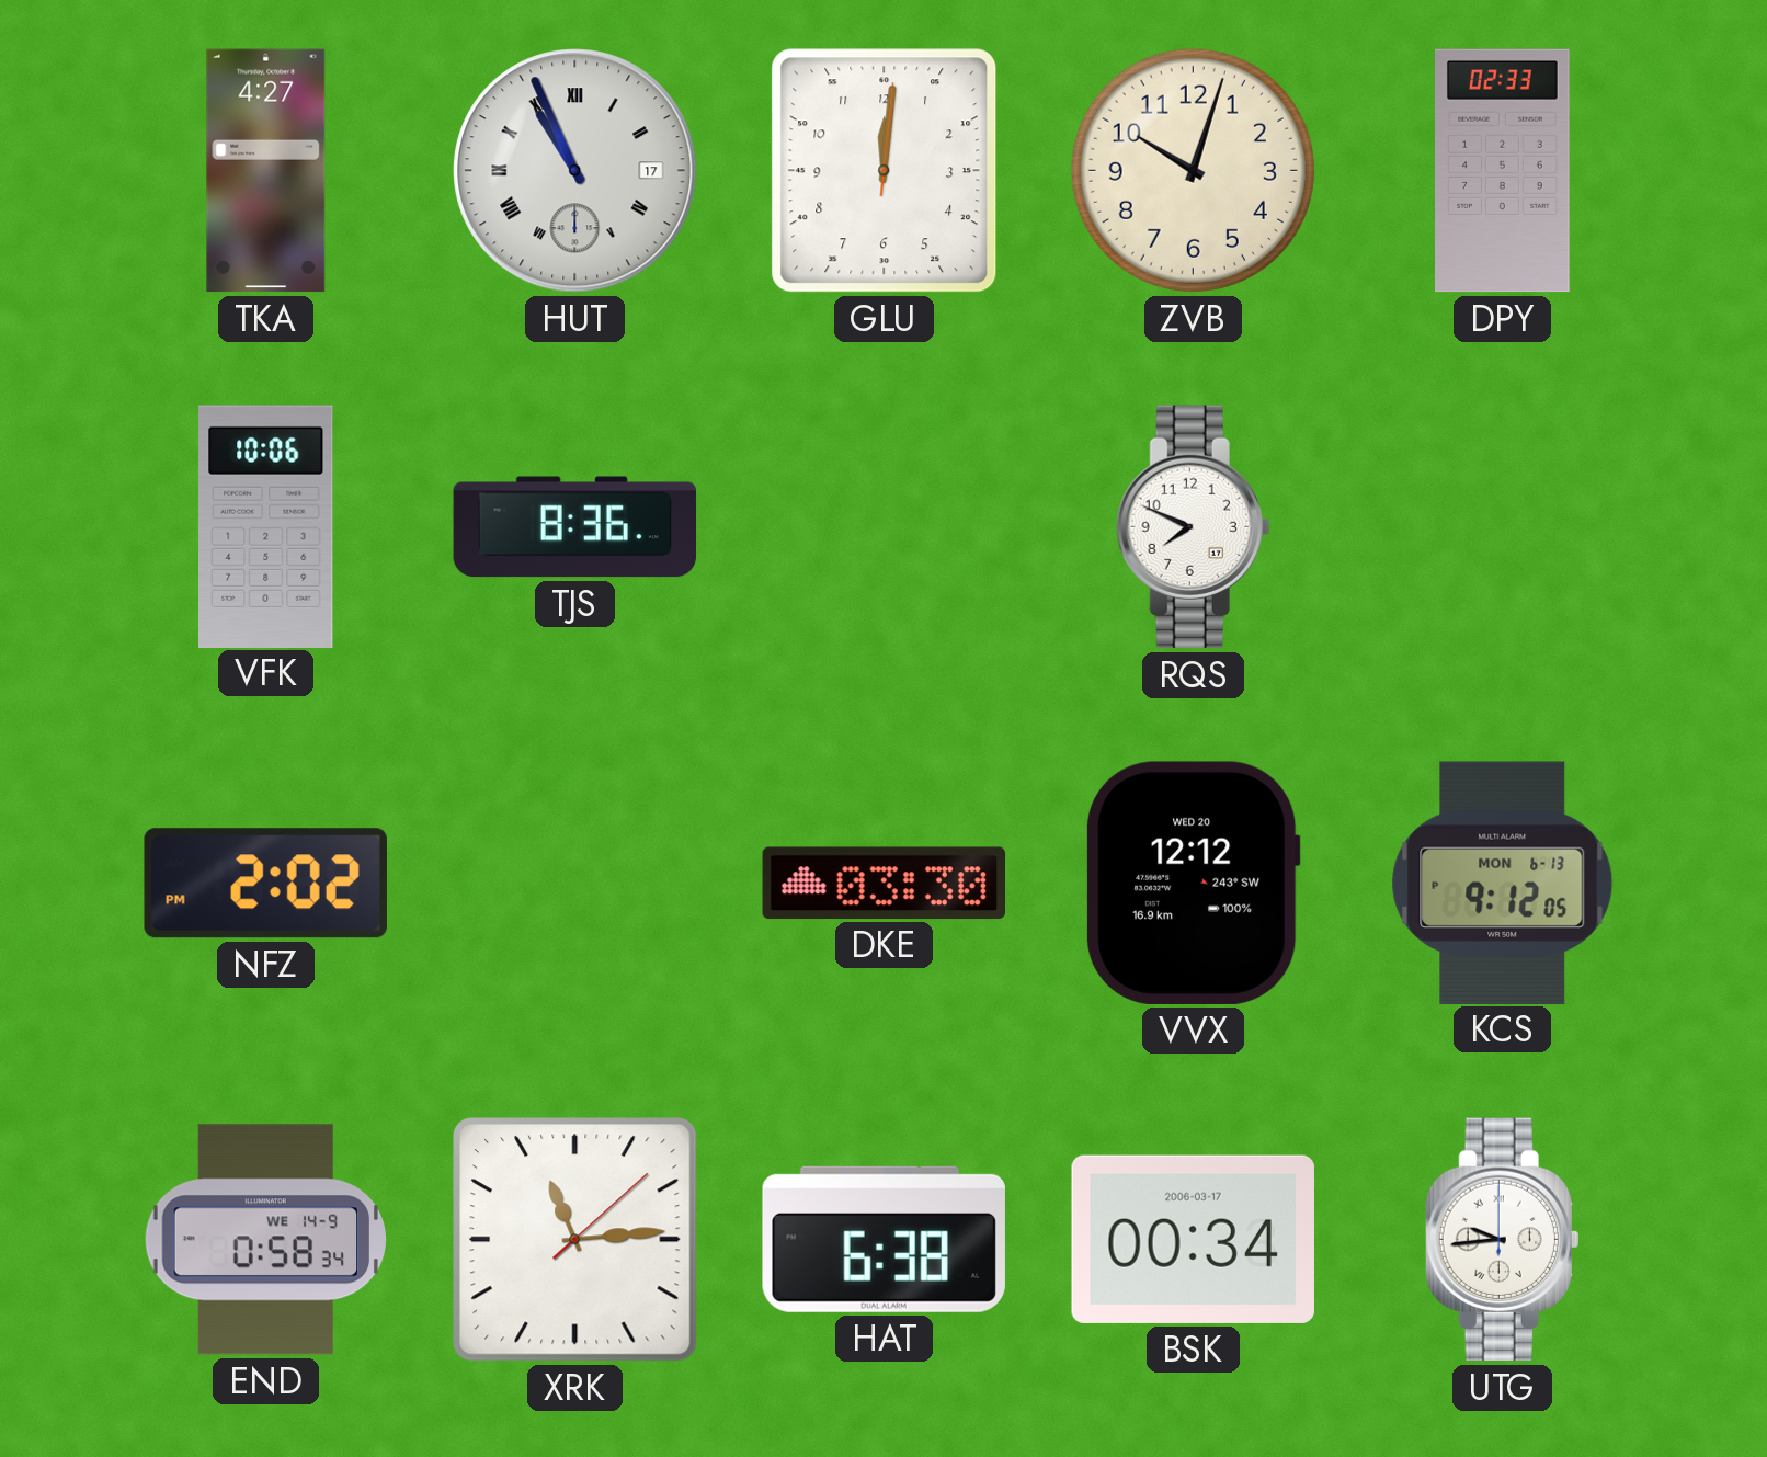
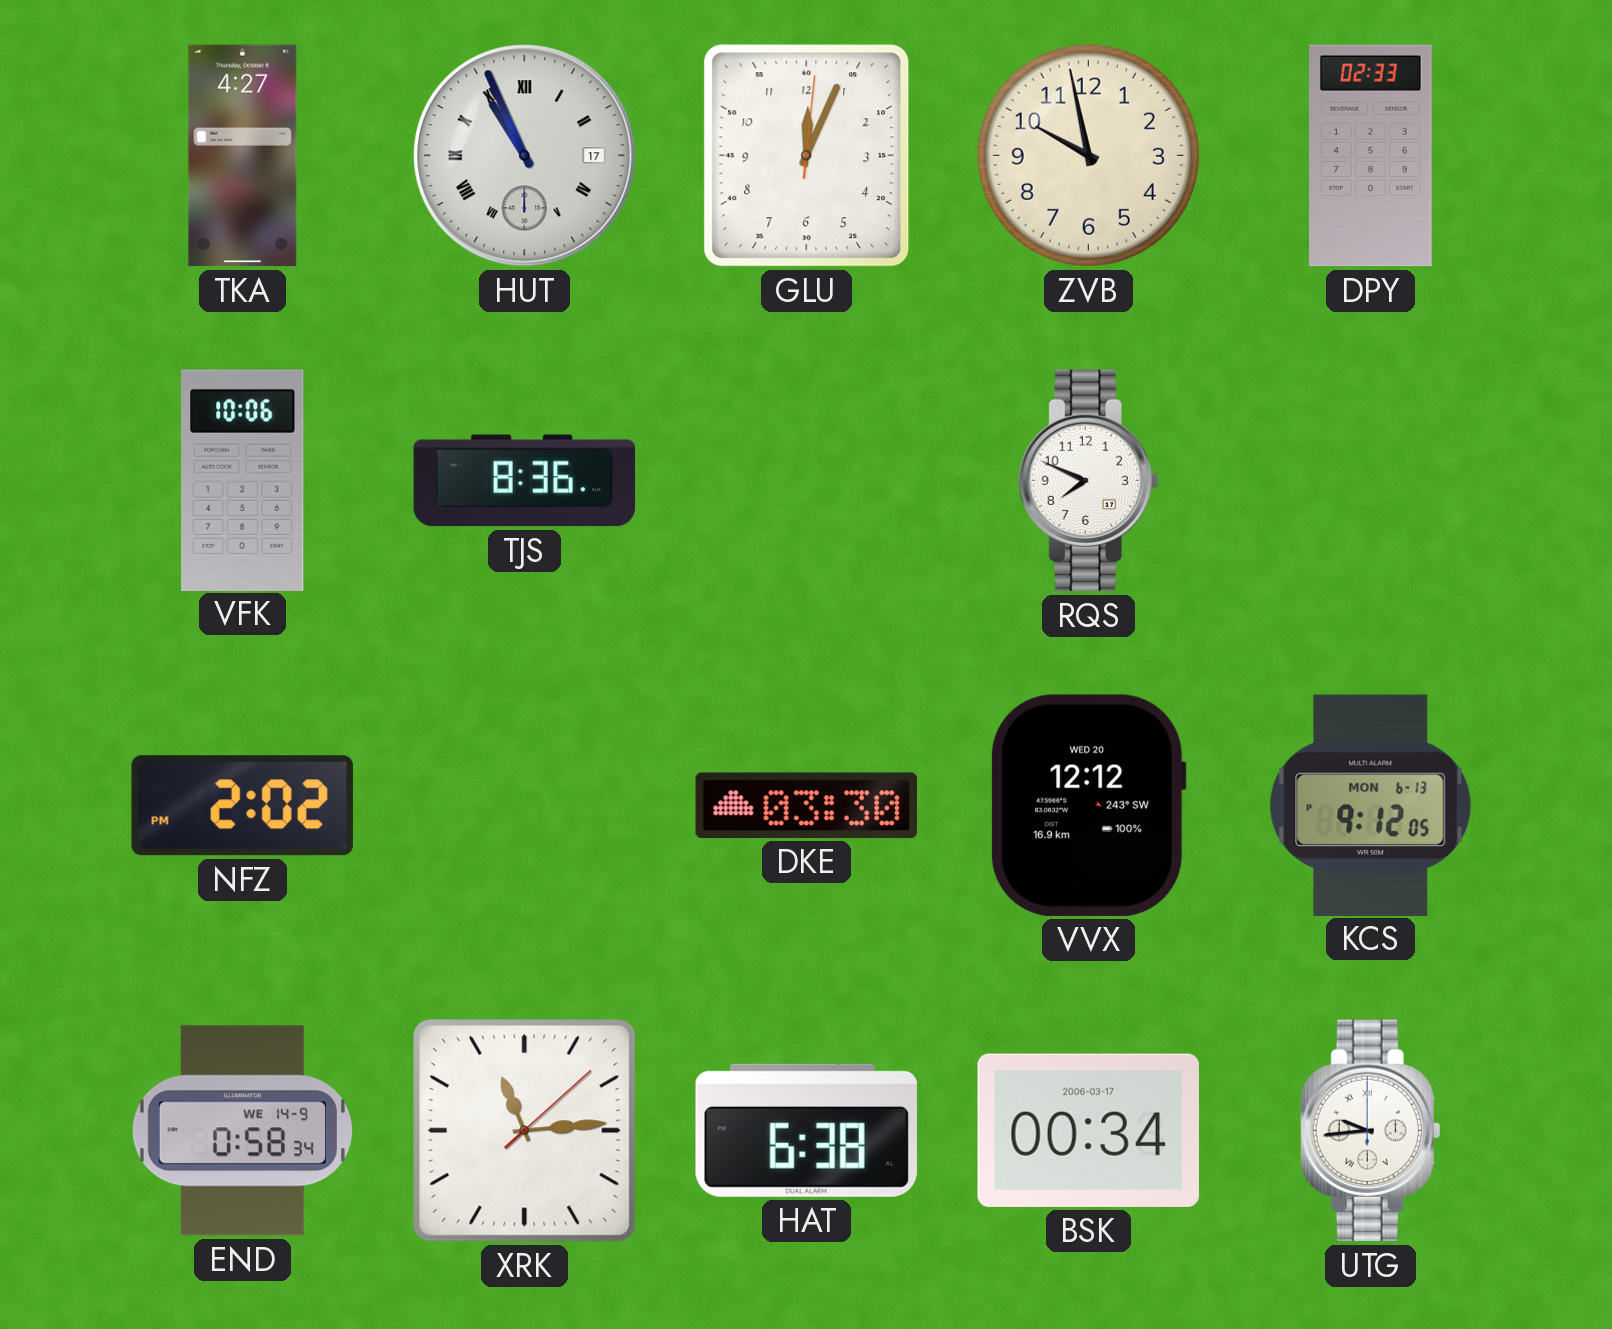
GLU: 12:01 -> 12:04 (807, 156)
ZVB: 10:03 -> 9:58 (1088, 155)
